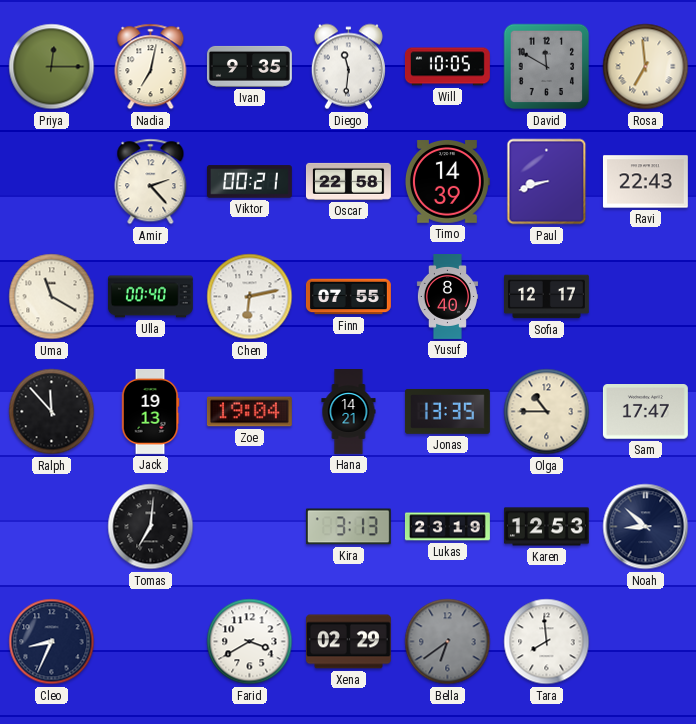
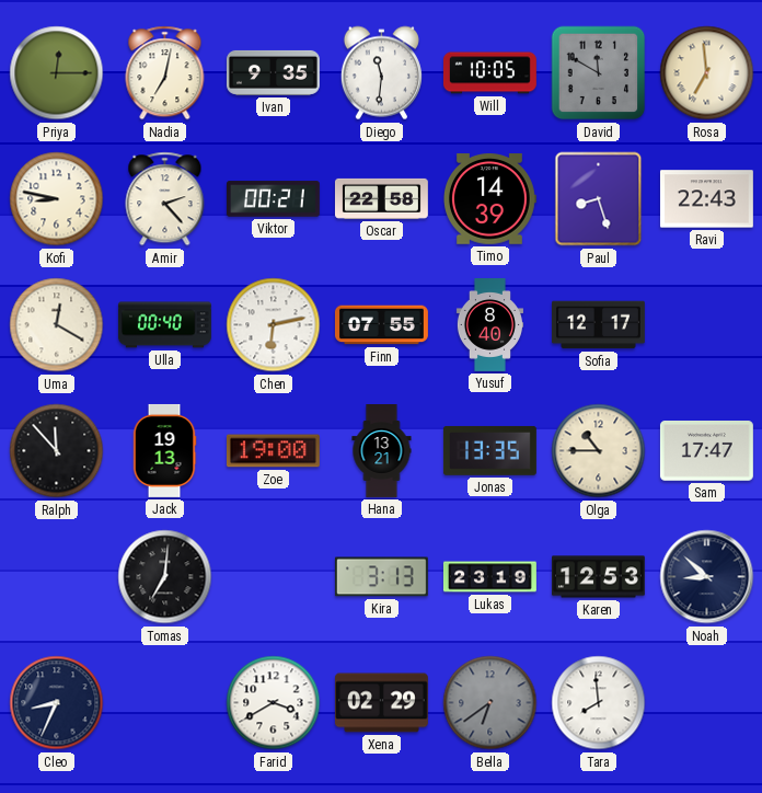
Kofi: none -> 8:47 (57, 199)
Paul: 8:42 -> 8:27 (599, 199)
Uma: 11:20 -> 12:20 (57, 325)
Zoe: 19:04 -> 19:00 (273, 451)
Hana: 14:21 -> 13:21 (382, 451)
